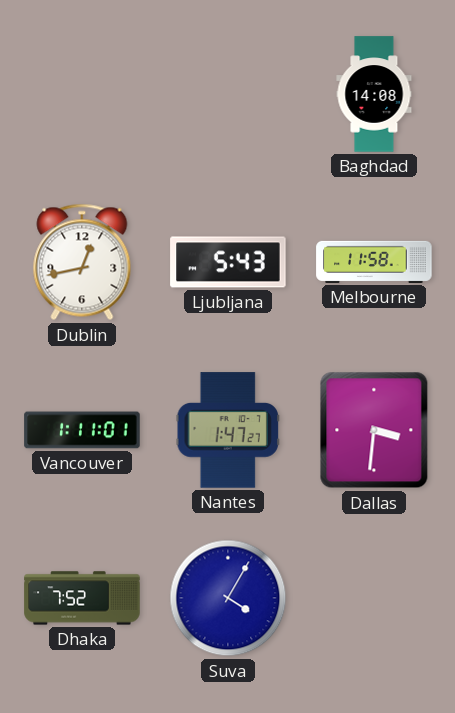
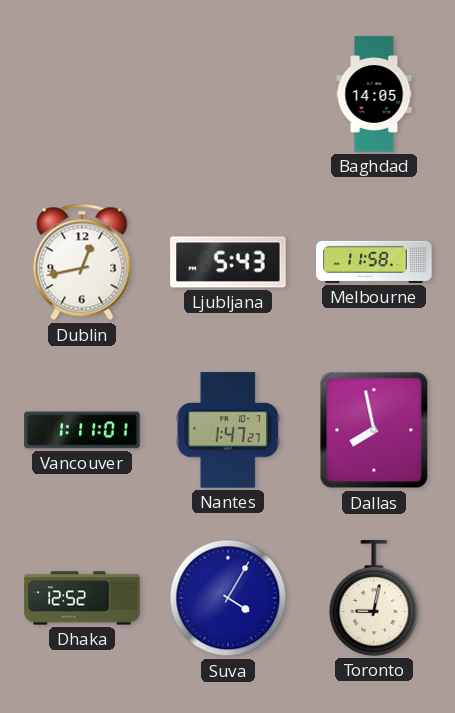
Baghdad: 14:08 -> 14:05 (374, 94)
Dallas: 3:31 -> 7:58 (374, 430)
Dhaka: 7:52 -> 12:52 (82, 598)
Toronto: none -> 9:02 (374, 598)
